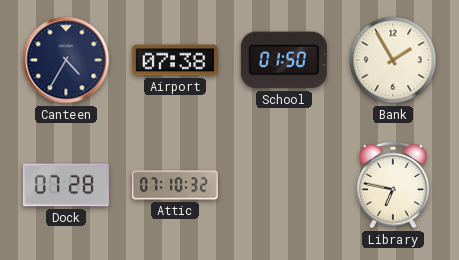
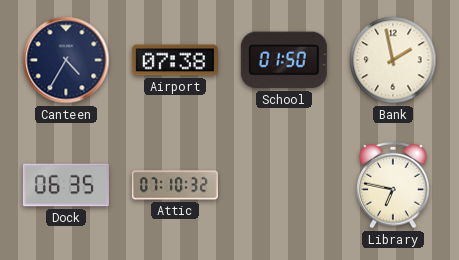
Bank: 1:55 -> 1:58 (393, 60)
Dock: 07:28 -> 06:35 (66, 185)
